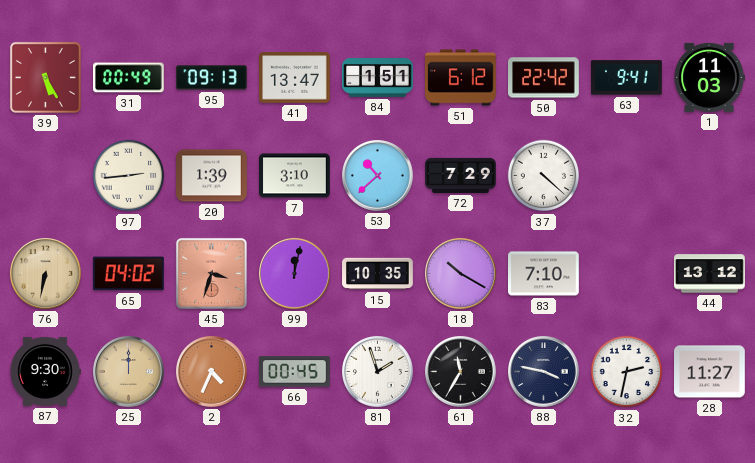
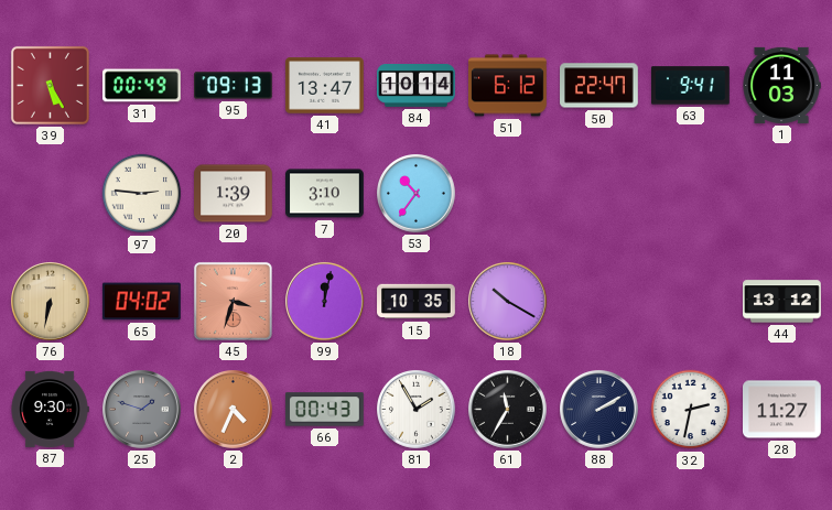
84: 1:51 -> 10:14 (417, 86)
50: 22:42 -> 22:47 (599, 86)
97: 2:44 -> 2:46 (142, 194)
53: 10:38 -> 10:36 (417, 194)
72: 7:29 -> none (461, 175)
37: 4:22 -> none (544, 176)
83: 7:10 -> none (544, 274)
25: 12:00 -> 1:48 (142, 410)
25 dial: champagne -> grey (142, 410)
66: 00:45 -> 00:43 (325, 410)
81: 1:57 -> 1:55 (417, 410)
88: 3:47 -> 2:10 (599, 410)
